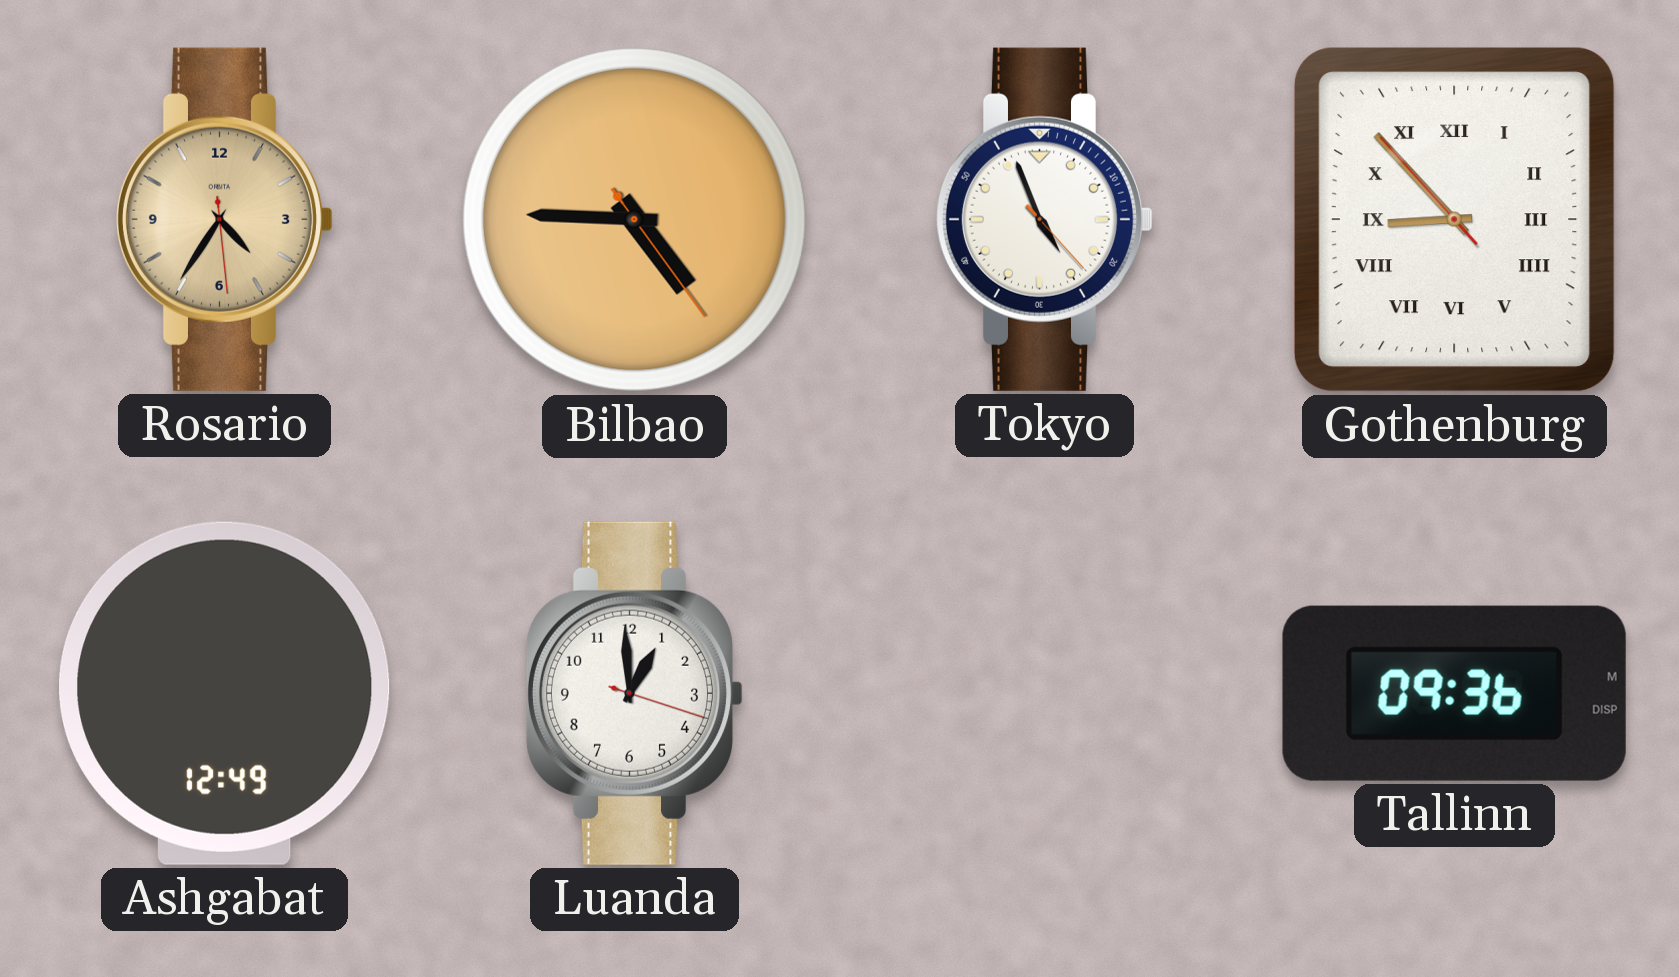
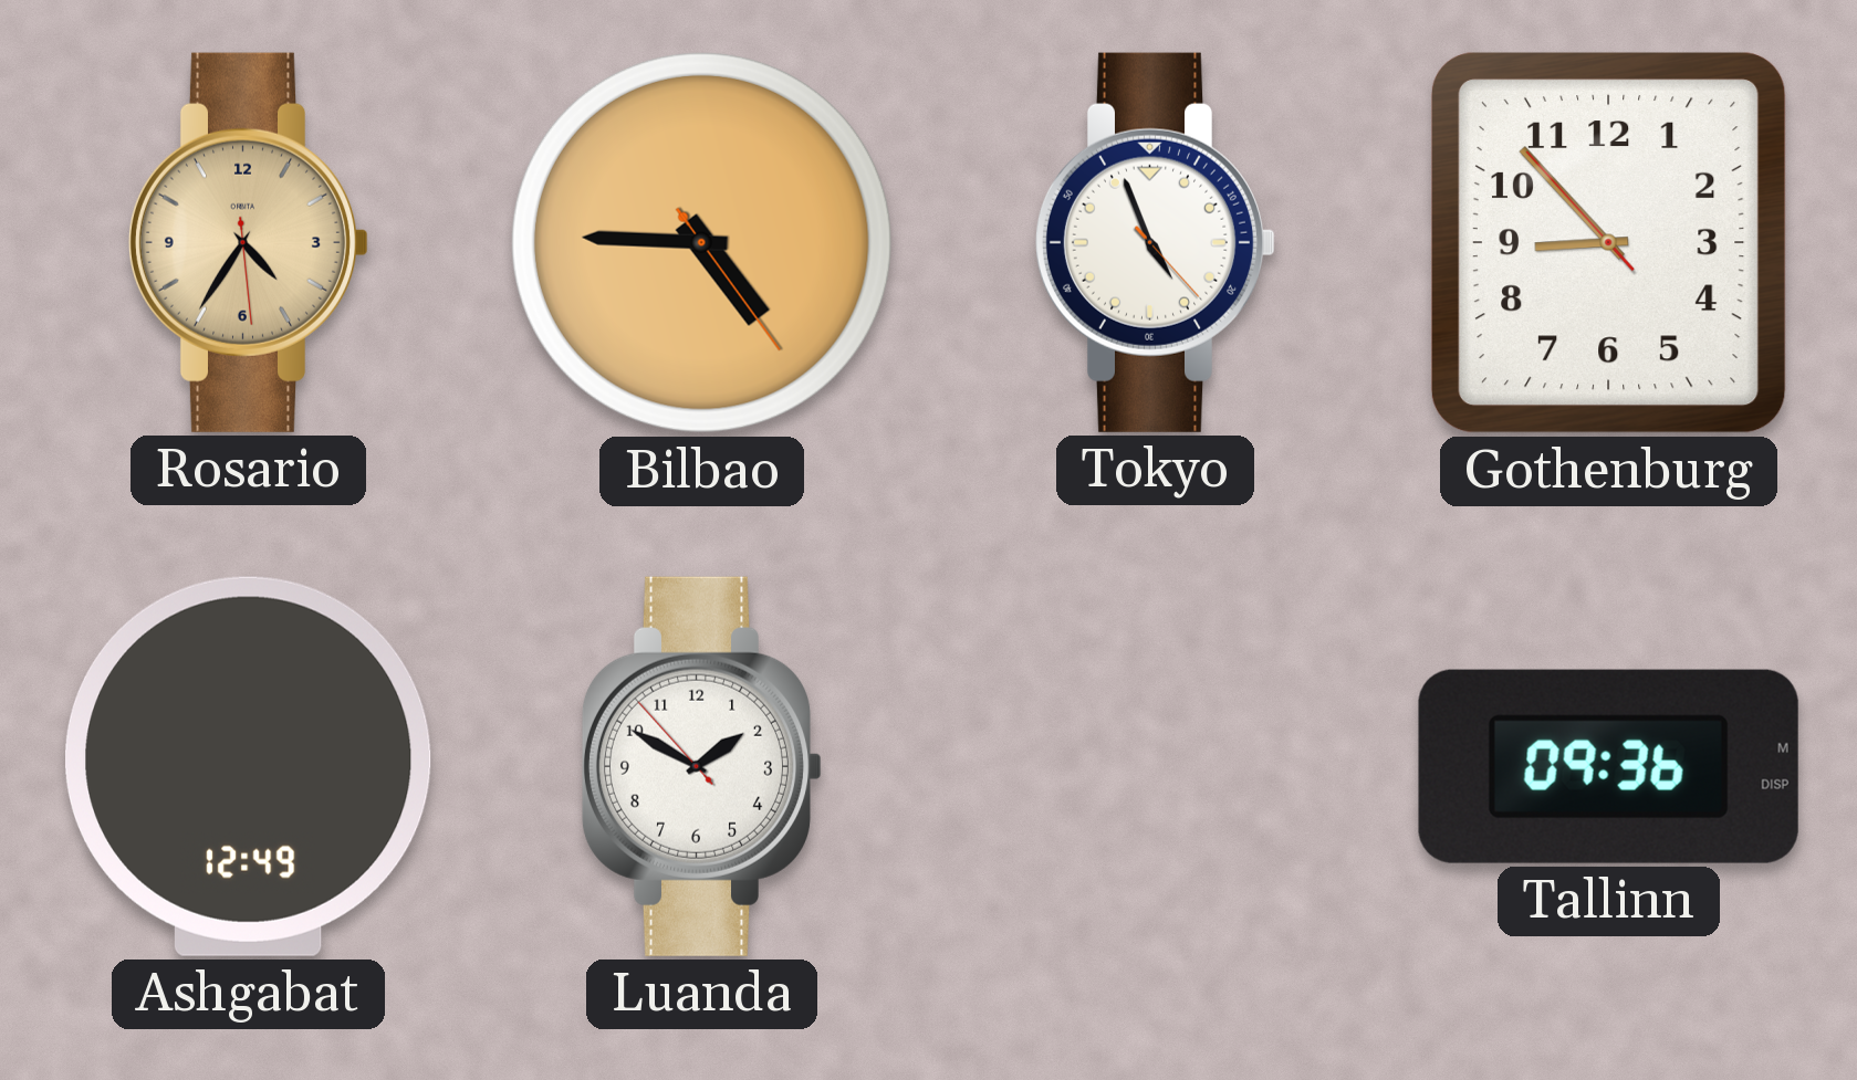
Gothenburg numerals: Roman -> Arabic (1608, 242)
Luanda: 12:59 -> 1:49 (702, 766)
